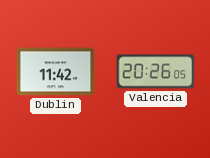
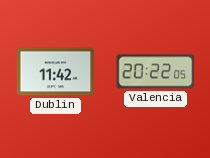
Valencia: 20:26 -> 20:22 (156, 72)
